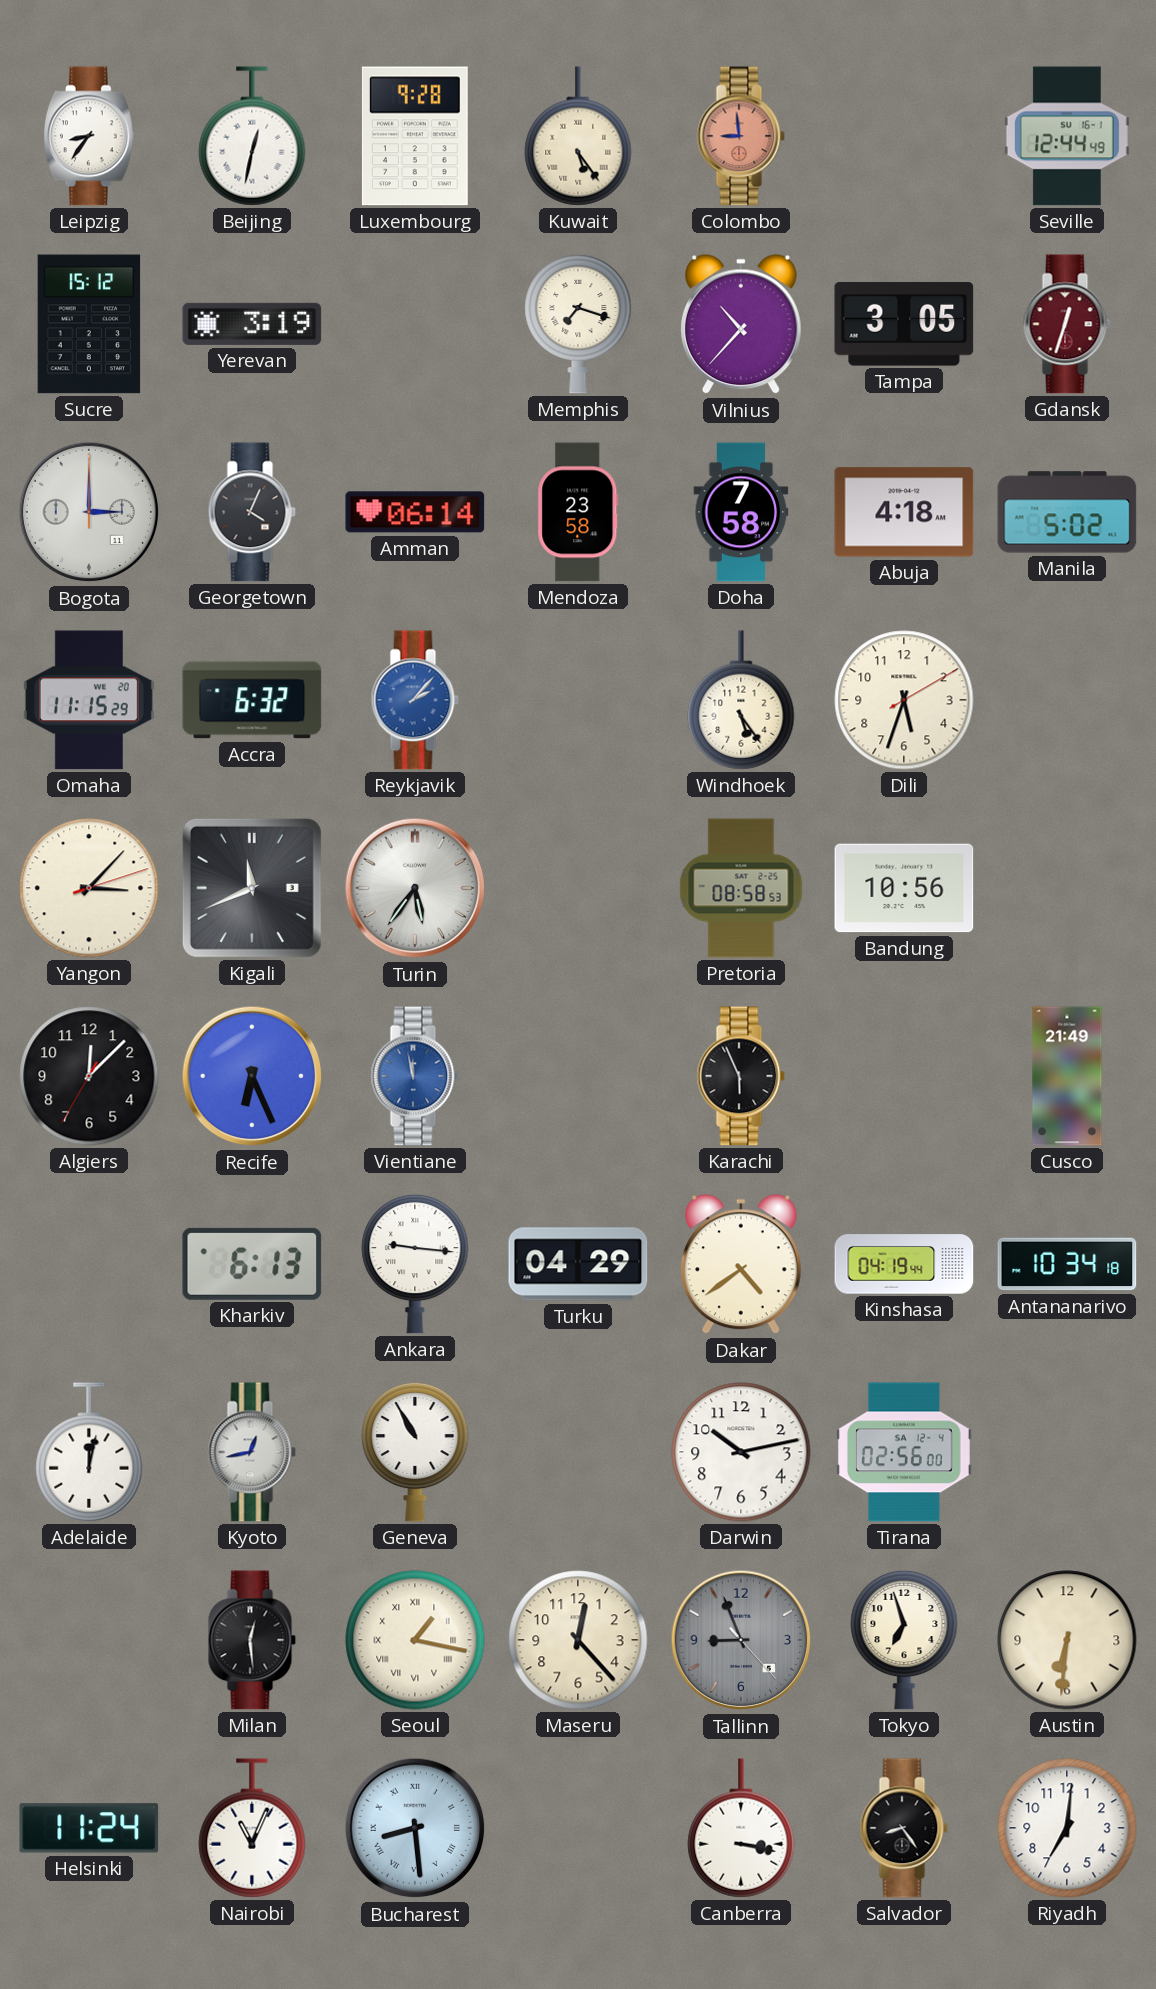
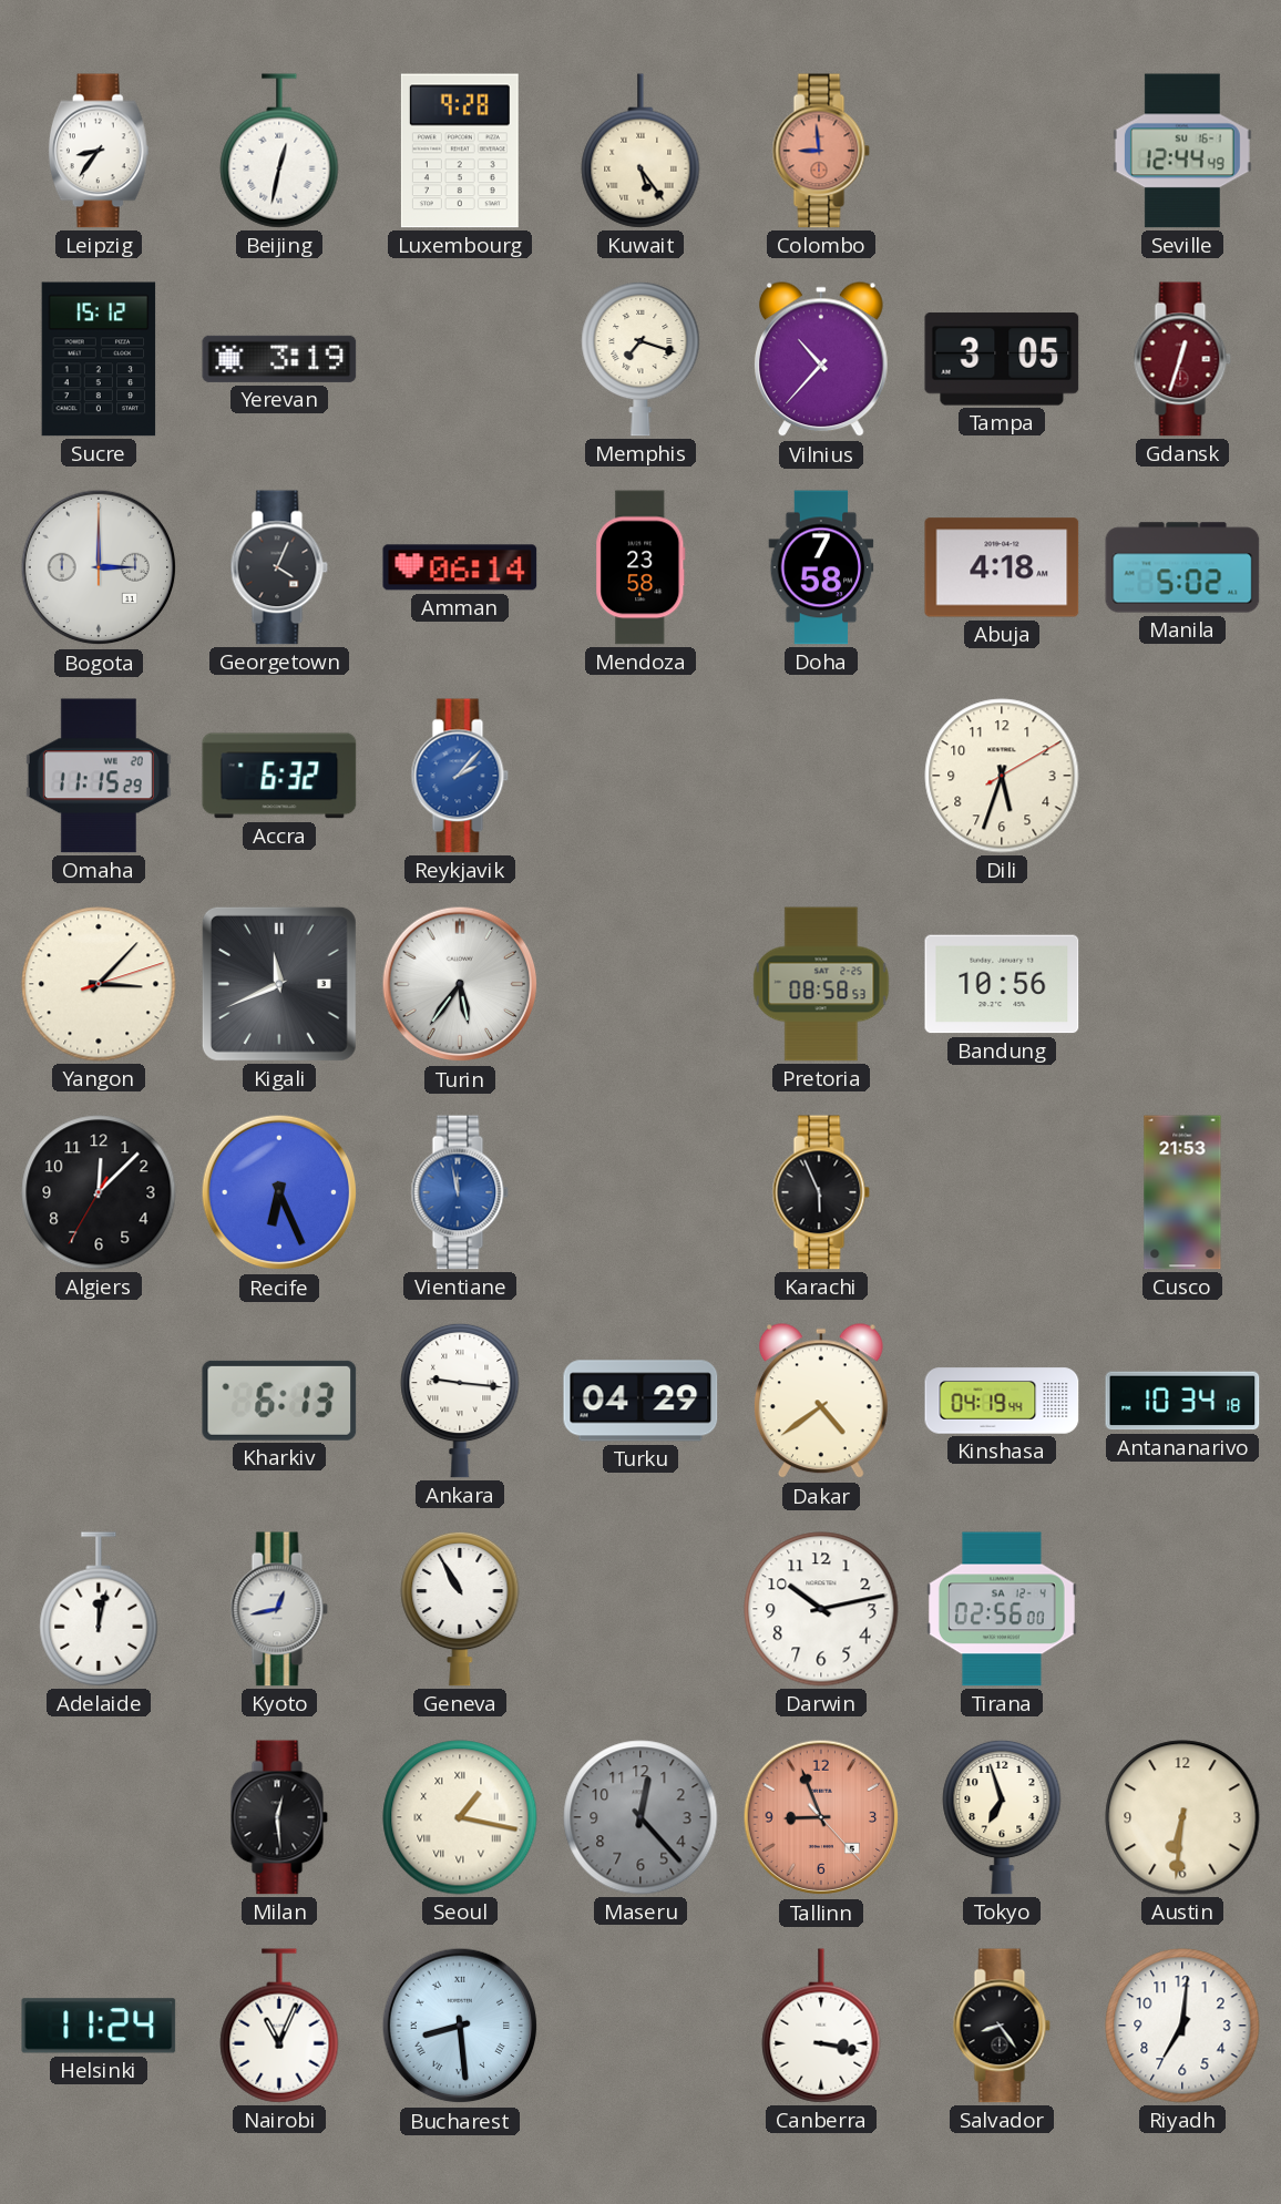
Windhoek: 5:24 -> none (741, 700)
Cusco: 21:49 -> 21:53 (1182, 1192)
Maseru dial: cream -> grey (640, 1817)
Tallinn dial: grey -> salmon (821, 1817)
